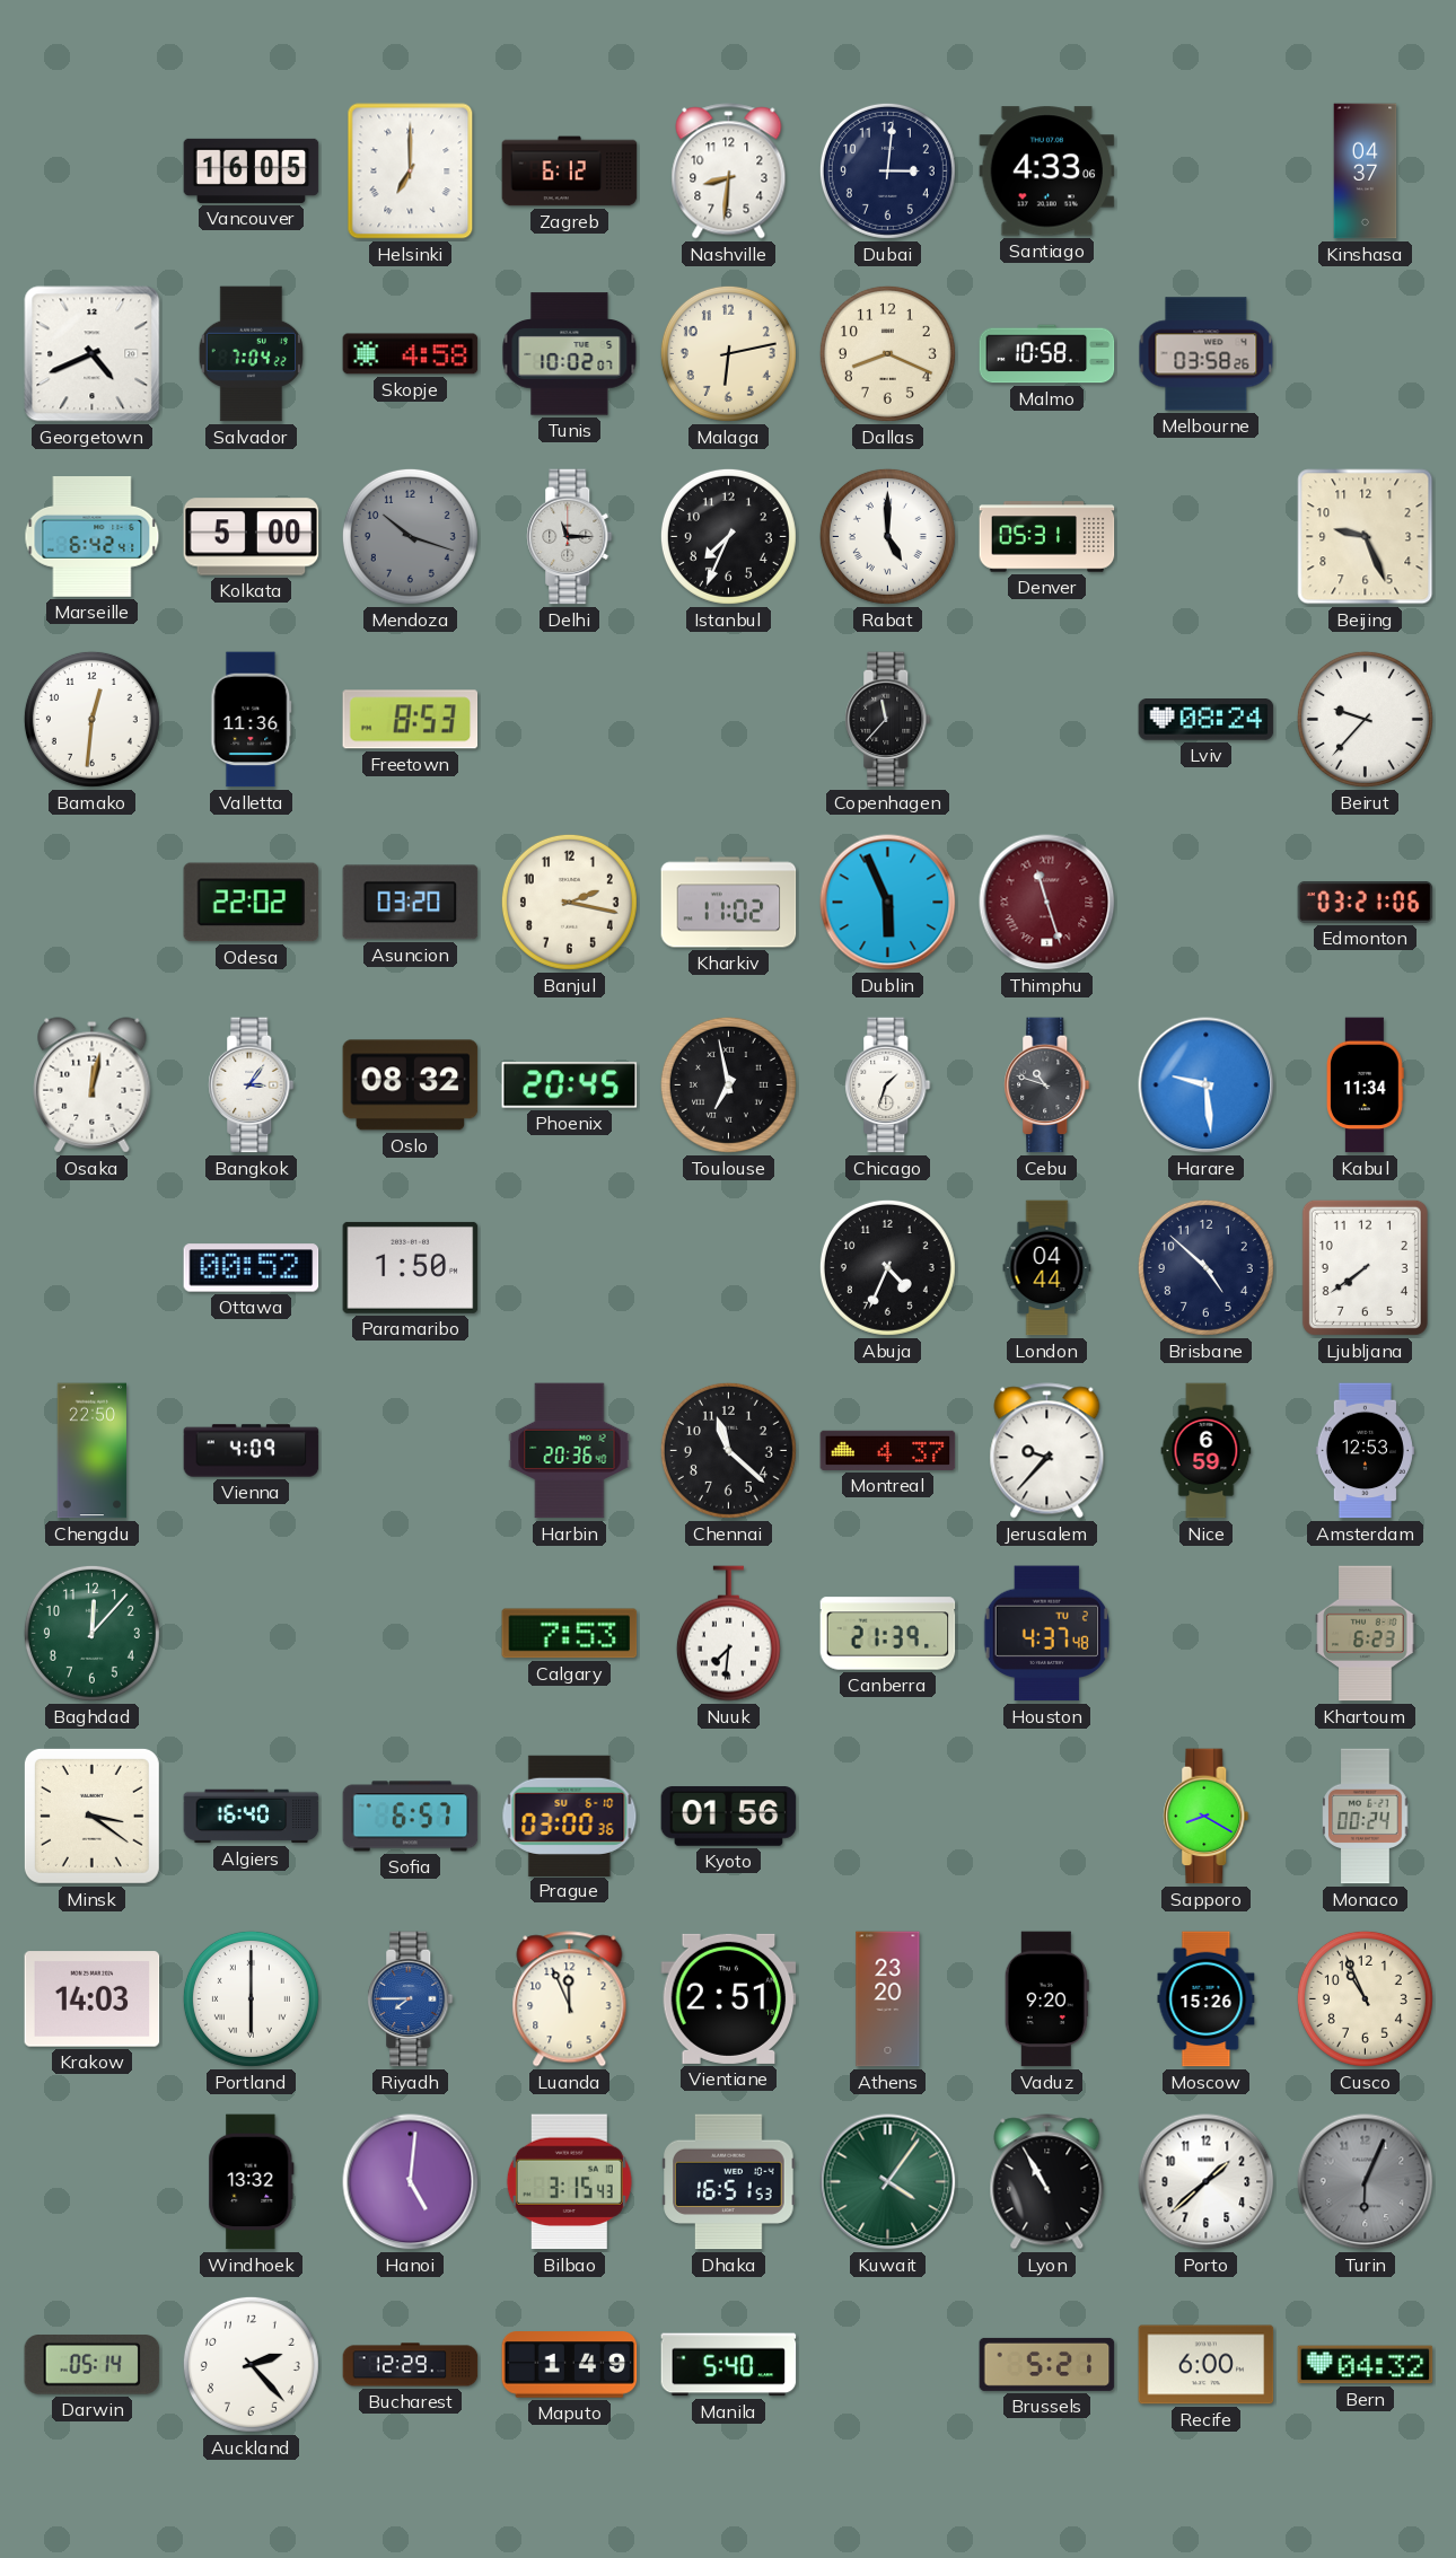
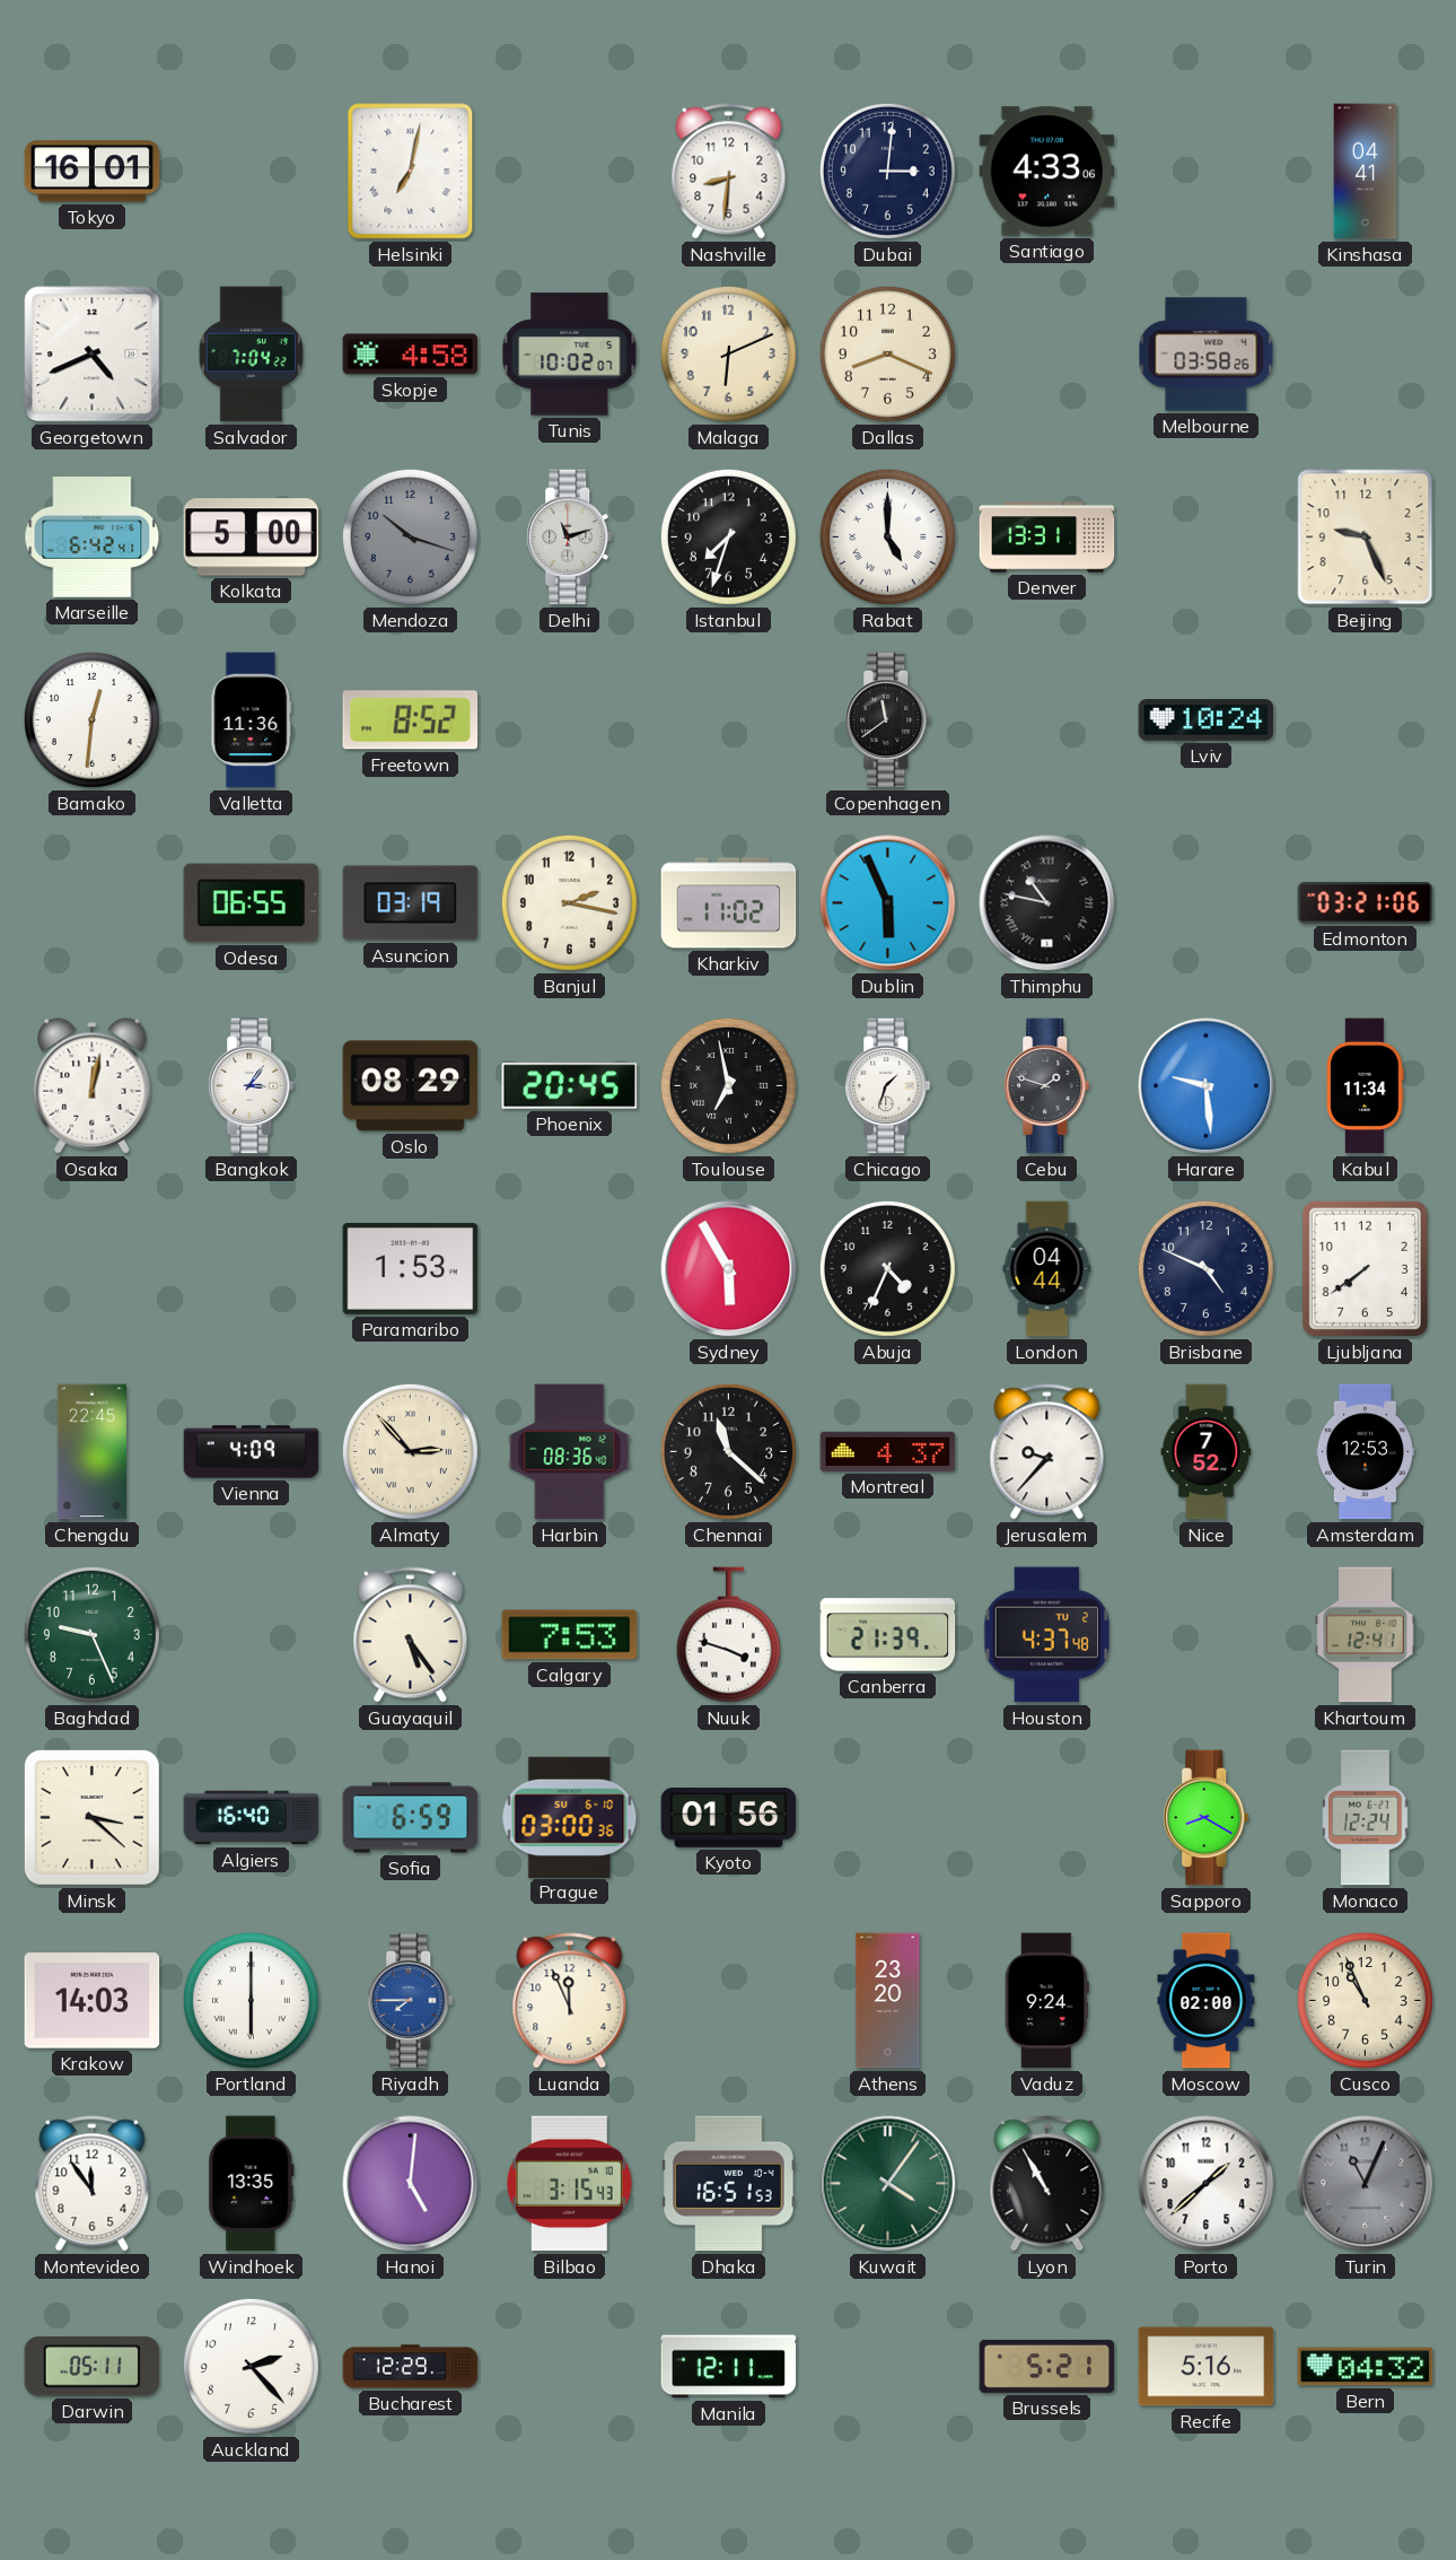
Tokyo: none -> 16:01 (93, 172)
Vancouver: 16:05 -> none (252, 170)
Helsinki: 7:00 -> 7:02 (411, 172)
Zagreb: 6:12 -> none (570, 172)
Kinshasa: 04:37 -> 04:41 (1366, 172)
Malaga: 6:13 -> 6:11 (728, 353)
Malmo: 10:58 -> none (1047, 354)
Delhi: 11:15 -> 11:12 (570, 538)
Istanbul: 7:34 -> 7:33 (728, 536)
Denver: 05:31 -> 13:31 (1047, 538)
Freetown: 8:53 -> 8:52 (411, 720)
Copenhagen: 11:37 -> 11:39 (888, 720)
Lviv: 08:24 -> 10:24 (1207, 720)
Beirut: 9:37 -> none (1365, 719)
Odesa: 22:02 -> 06:55 (252, 903)
Asuncion: 03:20 -> 03:19 (411, 903)
Thimphu: 11:27 -> 10:47 (1047, 903)
Thimphu dial: burgundy -> black (1047, 903)
Oslo: 08:32 -> 08:29 (411, 1086)
Cebu: 10:48 -> 1:48 (1047, 1086)
Ottawa: 00:52 -> none (252, 1268)
Paramaribo: 1:50 -> 1:53 (411, 1268)
Sydney: none -> 5:55 (729, 1269)
Brisbane: 4:52 -> 4:49 (1205, 1268)
Chengdu: 22:50 -> 22:45 (91, 1452)
Almaty: none -> 2:53 (410, 1451)
Harbin: 20:36 -> 08:36 (570, 1452)
Nice: 6:59 -> 7:52 (1207, 1452)
Baghdad: 12:07 -> 9:26 (91, 1634)
Guayaquil: none -> 5:24 (411, 1635)
Nuuk: 7:31 -> 3:48 (728, 1635)
Khartoum: 6:23 -> 12:41 (1366, 1635)
Minsk: 3:21 -> 3:22 (91, 1817)
Sofia: 6:57 -> 6:59 (411, 1818)
Monaco: 00:24 -> 12:24 (1366, 1818)
Vientiane: 2:51 -> none (729, 1998)
Vaduz: 9:20 -> 9:24 (1046, 2001)
Moscow: 15:26 -> 02:00 (1207, 2001)
Montevideo: none -> 11:54 (93, 2184)
Windhoek: 13:32 -> 13:35 (252, 2184)
Turin: 6:04 -> 11:04 (1366, 2184)
Darwin: 05:14 -> 05:11 (93, 2367)
Maputo: 1:49 -> none (570, 2365)
Manila: 5:40 -> 12:11 (729, 2367)
Recife: 6:00 -> 5:16 (1207, 2367)
